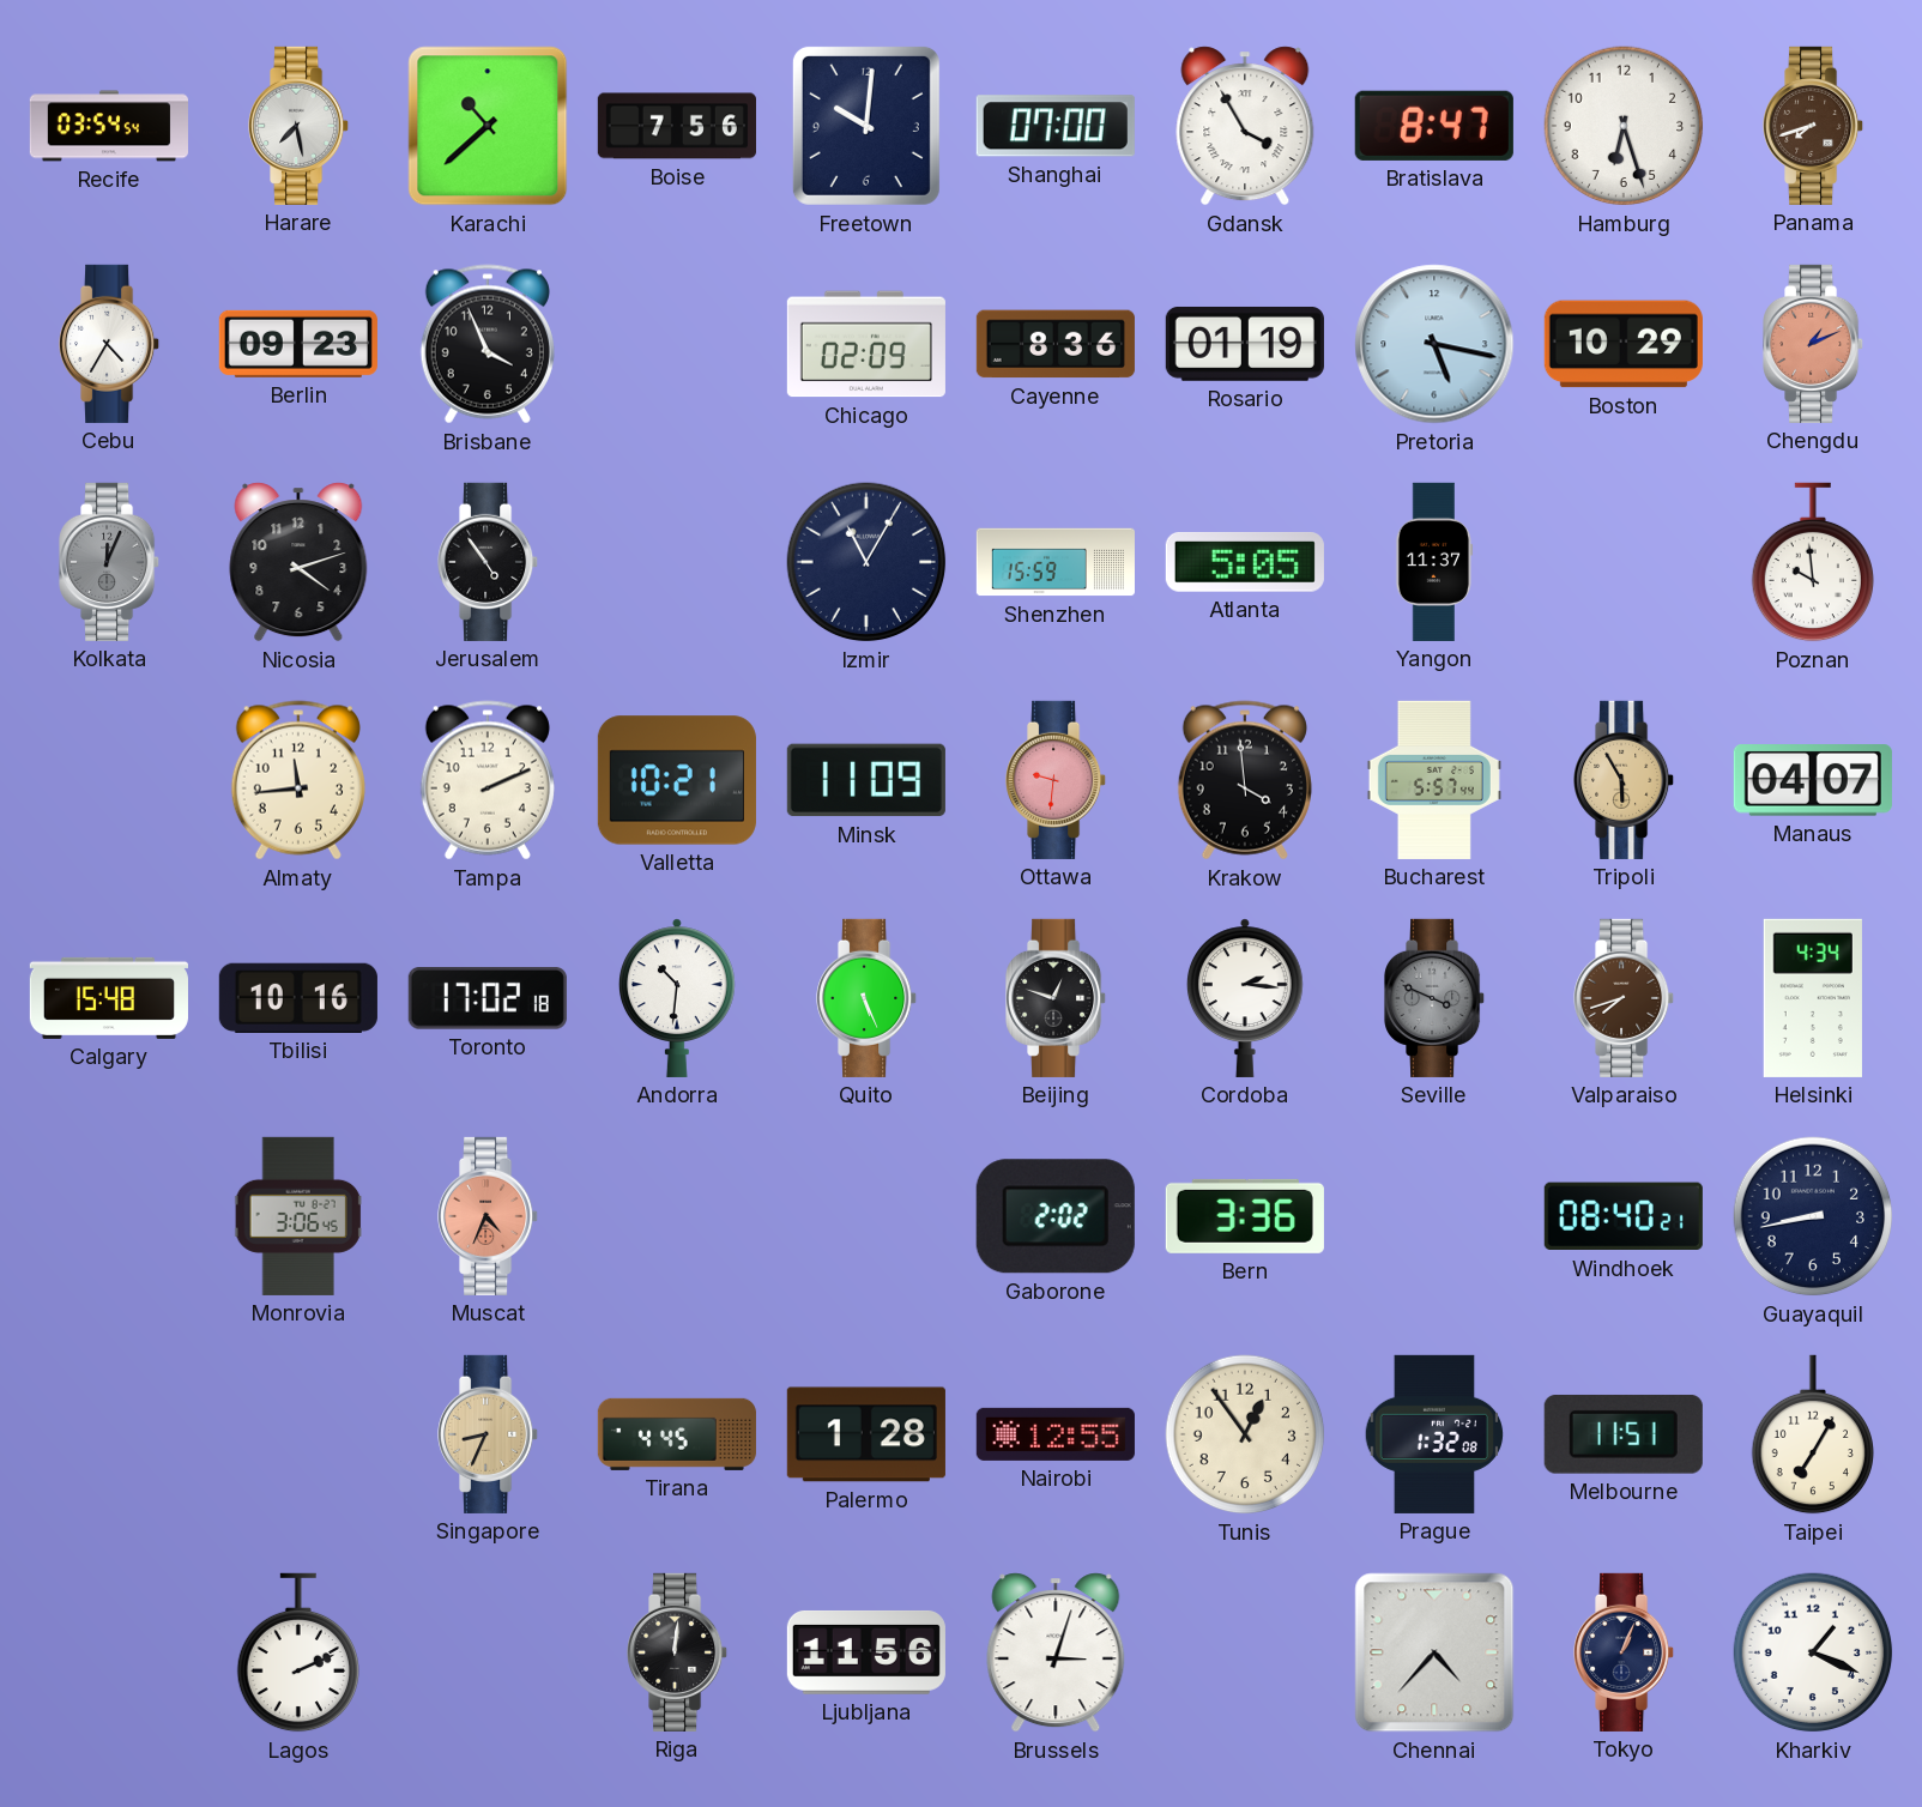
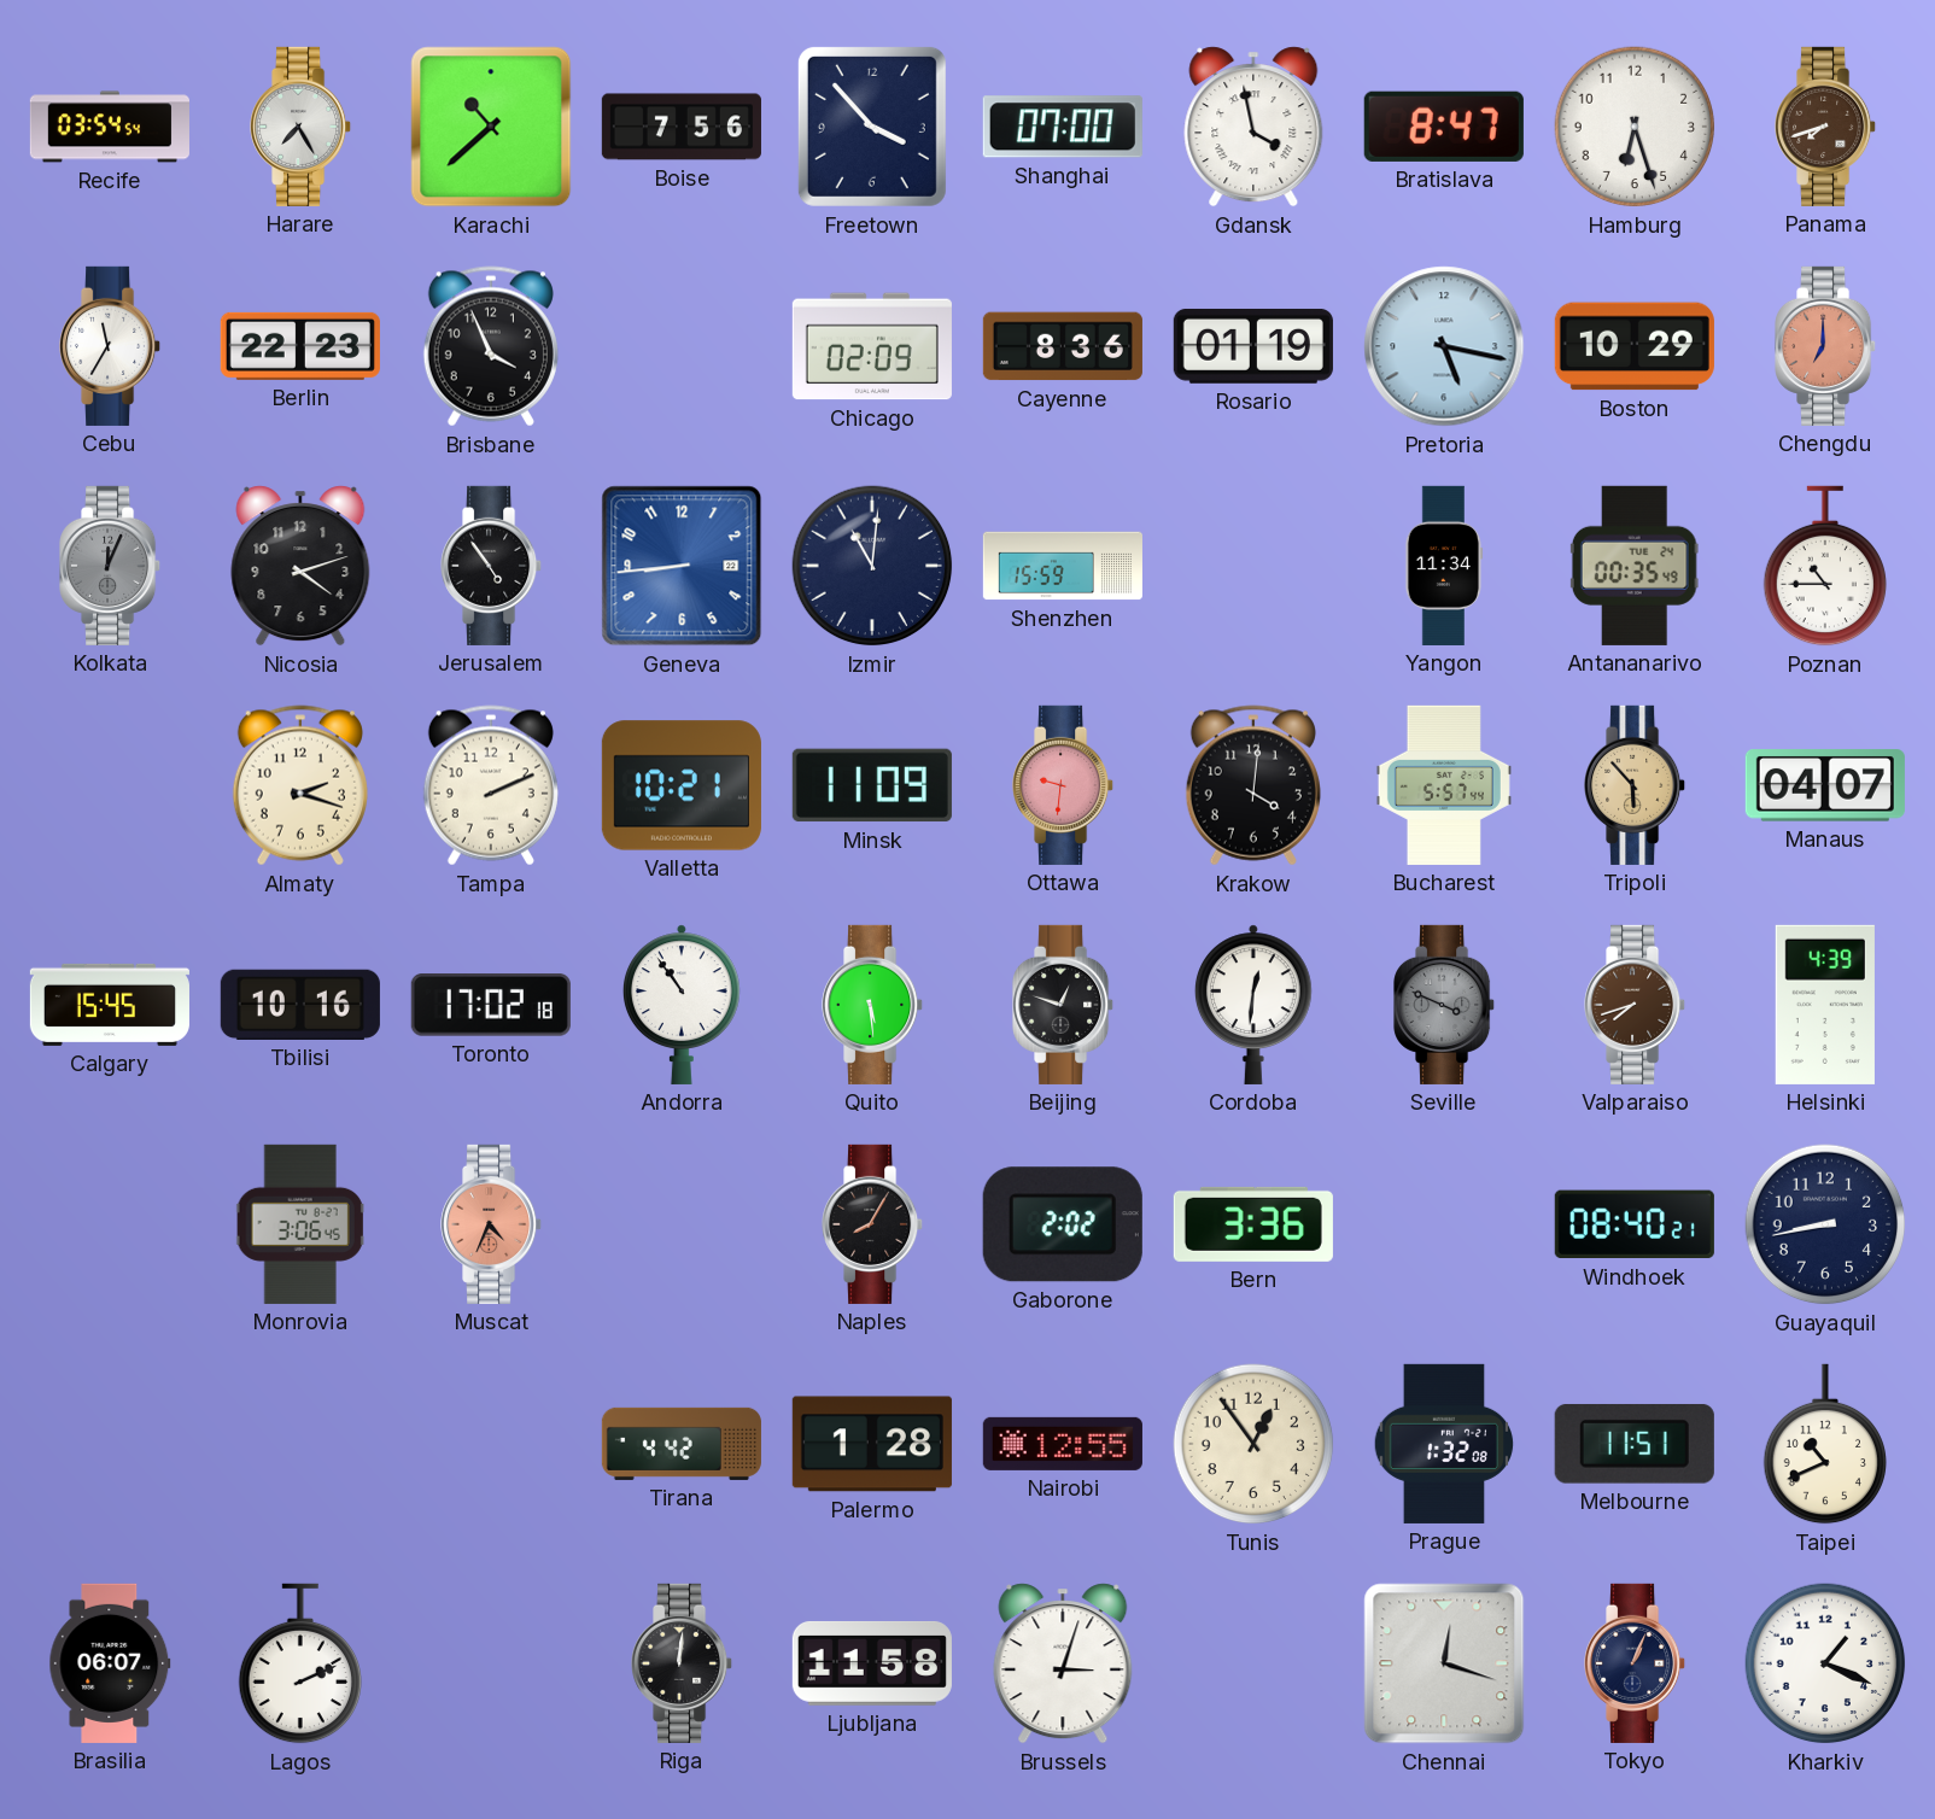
Harare: 7:28 -> 7:25 (302, 127)
Freetown: 10:01 -> 3:53 (872, 127)
Gdansk: 3:55 -> 3:58 (1253, 127)
Cebu: 4:35 -> 11:35 (111, 346)
Berlin: 09:23 -> 22:23 (300, 346)
Chengdu: 1:11 -> 7:00 (1826, 346)
Geneva: none -> 8:44 (682, 566)
Izmir: 11:05 -> 11:01 (872, 566)
Atlanta: 5:05 -> none (1245, 563)
Yangon: 11:37 -> 11:34 (1443, 566)
Antananarivo: none -> 00:35 (1635, 566)
Poznan: 9:59 -> 10:45 (1824, 566)
Almaty: 11:44 -> 2:18 (300, 785)
Krakow: 3:59 -> 4:01 (1253, 785)
Tripoli: 5:55 -> 5:53 (1636, 785)
Calgary: 15:48 -> 15:45 (110, 1005)
Andorra: 10:31 -> 10:54 (682, 1005)
Quito: 5:26 -> 5:29 (873, 1005)
Cordoba: 2:16 -> 12:31 (1253, 1005)
Helsinki: 4:34 -> 4:39 (1825, 1005)
Naples: none -> 8:05 (873, 1224)
Singapore: 8:34 -> none (489, 1434)
Tirana: 4:45 -> 4:42 (682, 1444)
Taipei: 7:05 -> 10:41 (1824, 1444)
Brasilia: none -> 06:07 (110, 1663)
Ljubljana: 11:56 -> 11:58 (872, 1663)
Chennai: 4:37 -> 12:18 (1444, 1663)
